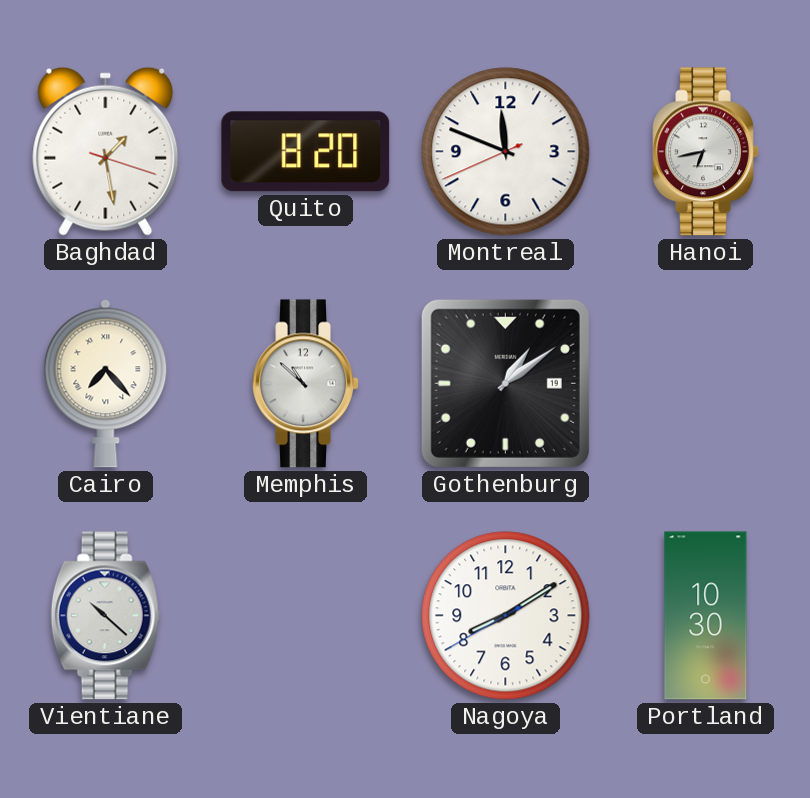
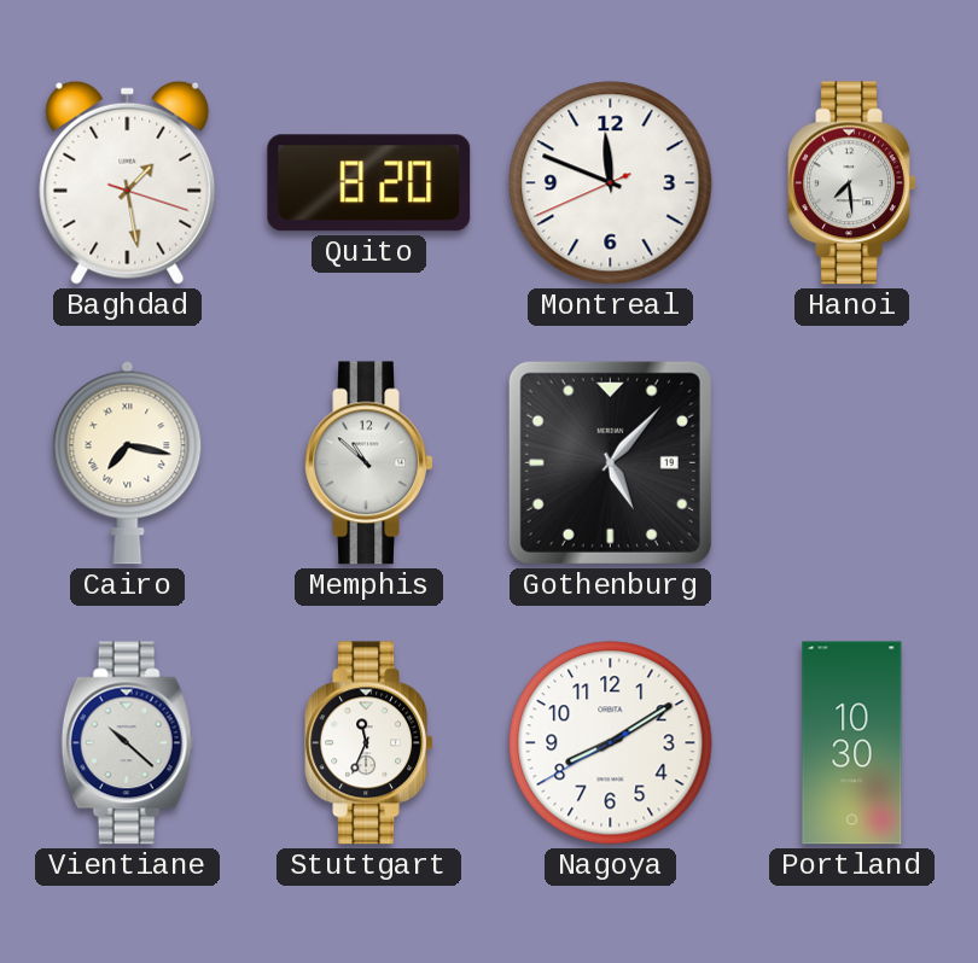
Hanoi: 6:43 -> 7:29 (852, 183)
Cairo: 7:23 -> 7:17 (128, 462)
Gothenburg: 1:09 -> 5:07 (610, 462)
Stuttgart: none -> 11:34 (369, 743)
